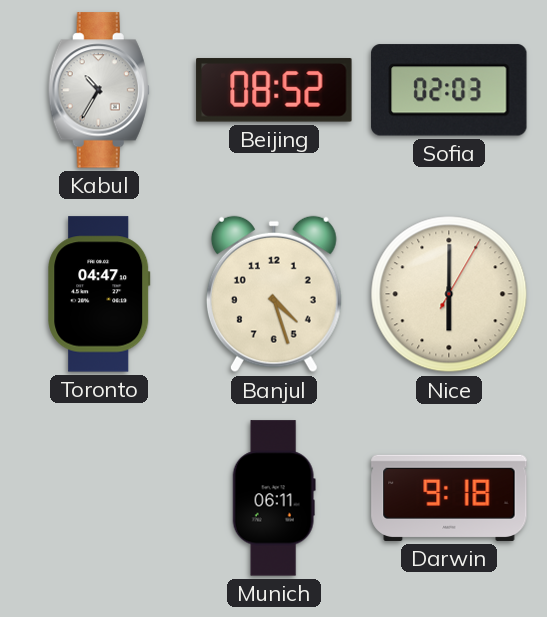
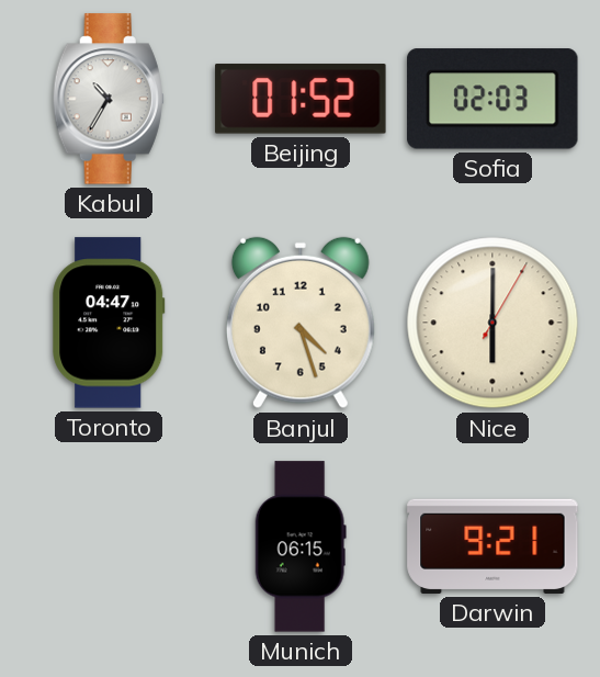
Beijing: 08:52 -> 01:52 (301, 99)
Munich: 06:11 -> 06:15 (301, 546)
Darwin: 9:18 -> 9:21 (493, 546)
